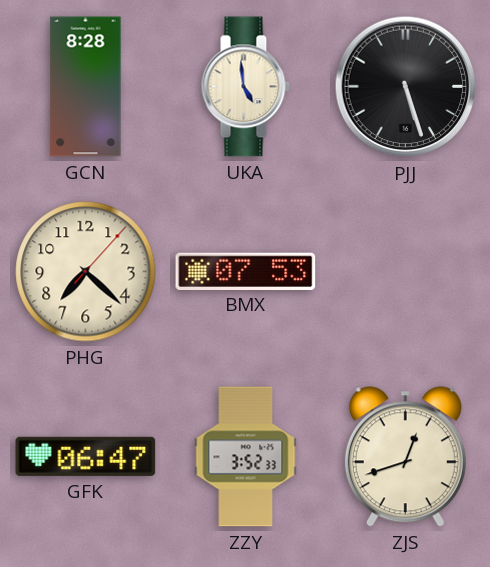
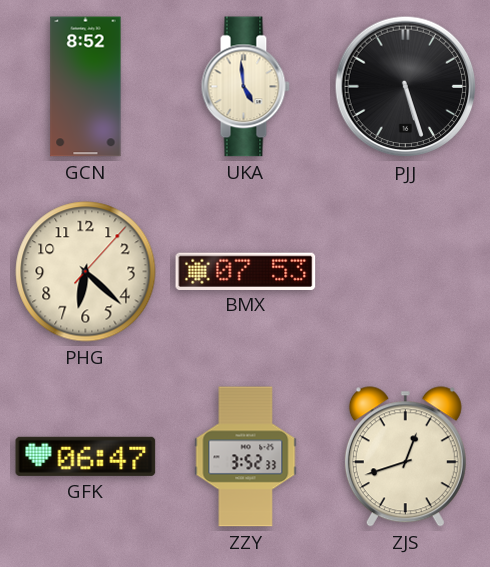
GCN: 8:28 -> 8:52 (86, 87)
PHG: 7:22 -> 6:22 (86, 272)
